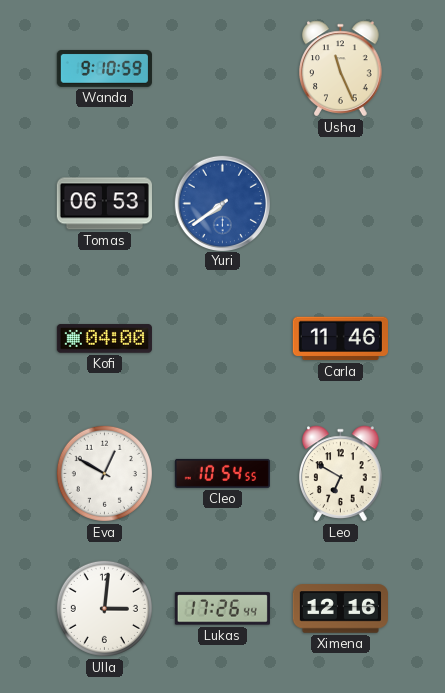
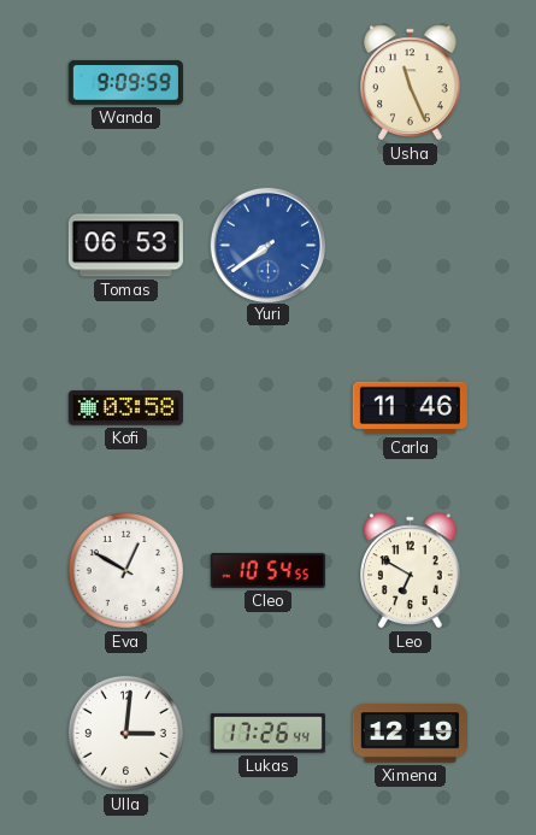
Wanda: 9:10 -> 9:09 (125, 82)
Kofi: 04:00 -> 03:58 (125, 408)
Ximena: 12:16 -> 12:19 (410, 734)
